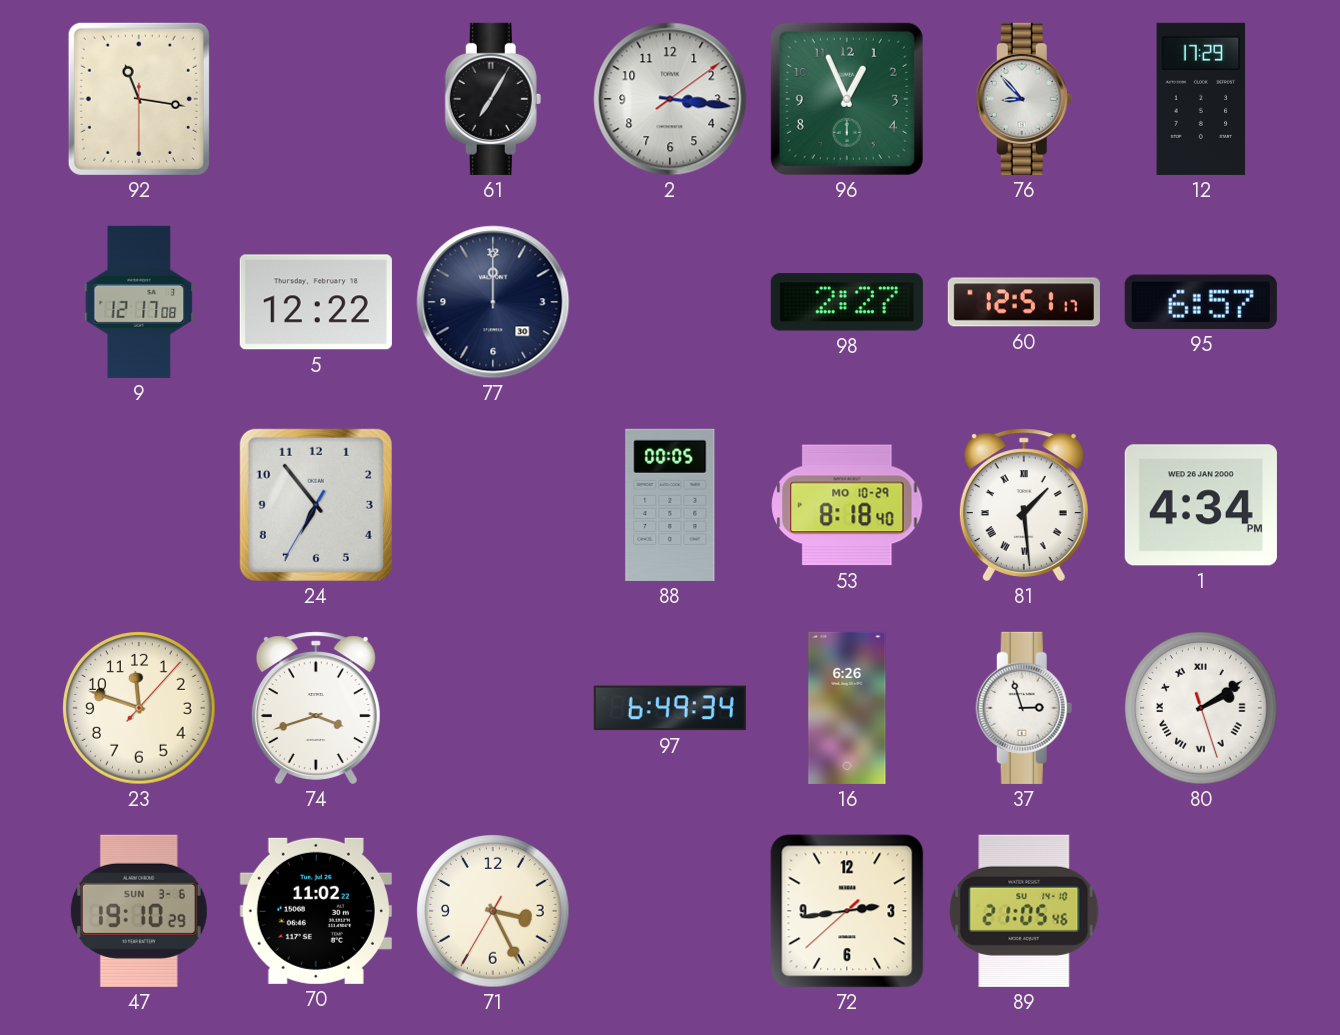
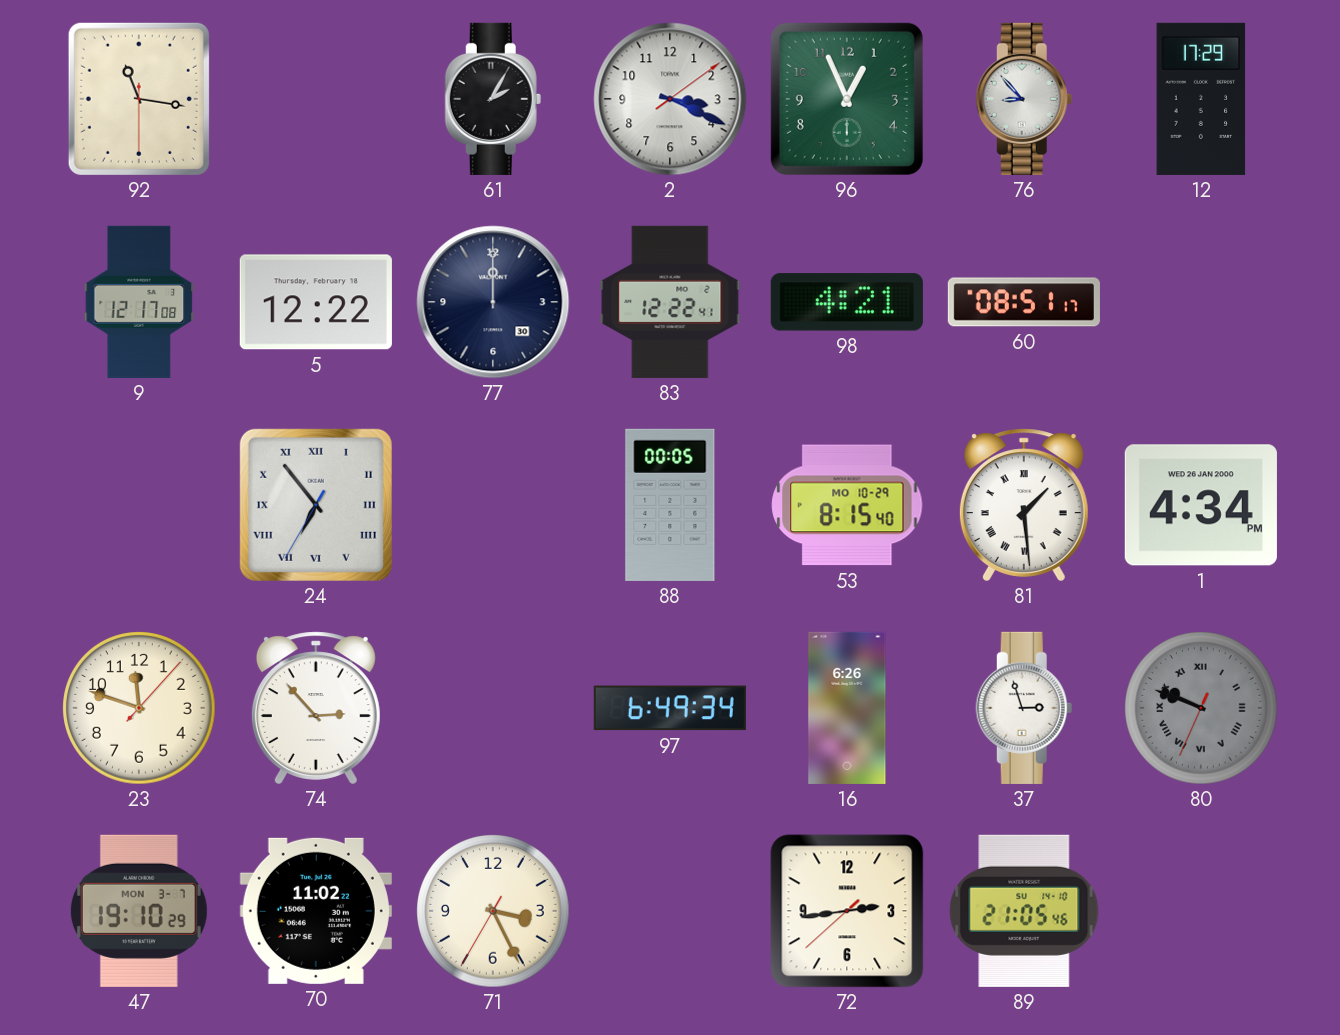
61: 7:05 -> 2:05 (493, 99)
2: 3:16 -> 3:19 (670, 99)
83: none -> 12:22 (670, 302)
98: 2:27 -> 4:21 (847, 302)
60: 12:51 -> 08:51 (1024, 302)
95: 6:57 -> none (1201, 302)
24 numerals: Arabic -> Roman (316, 505)
53: 8:18 -> 8:15 (847, 505)
74: 3:42 -> 2:53 (316, 708)
80: 2:09 -> 9:48 (1201, 708)
80 dial: white -> grey (1201, 708)
47 date: SUN 3-6 -> MON 3-7 (139, 911)
